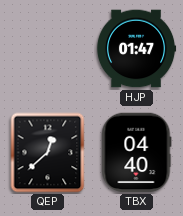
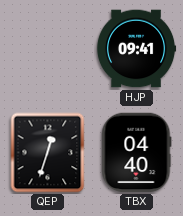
HJP: 01:47 -> 09:41 (136, 49)
QEP: 12:38 -> 12:33 (48, 153)
